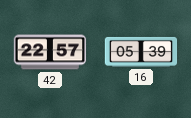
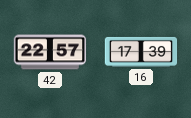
16: 05:39 -> 17:39 (141, 52)
